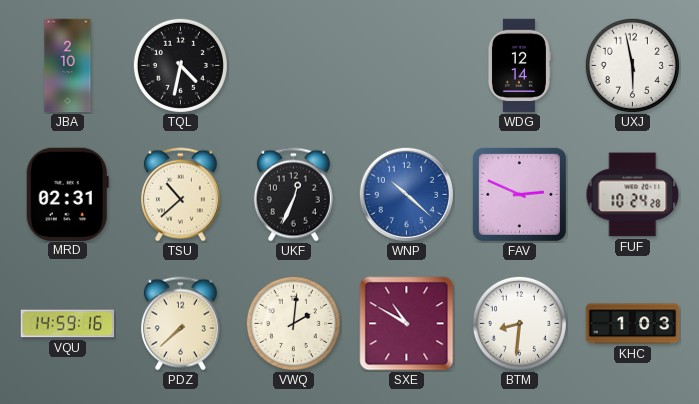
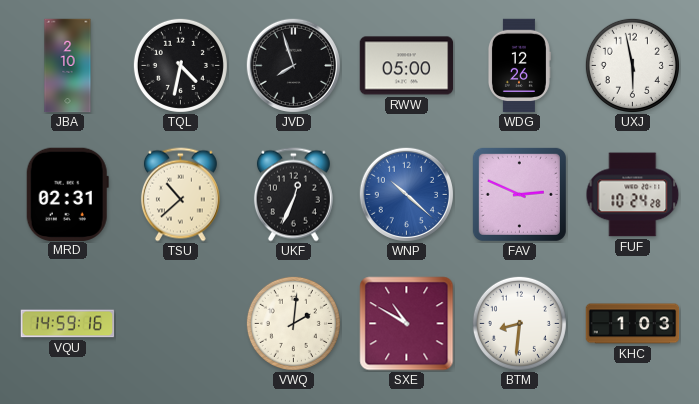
JVD: none -> 7:57 (293, 65)
RWW: none -> 05:00 (407, 66)
WDG: 12:14 -> 12:26 (520, 66)
PDZ: 7:38 -> none (180, 324)
